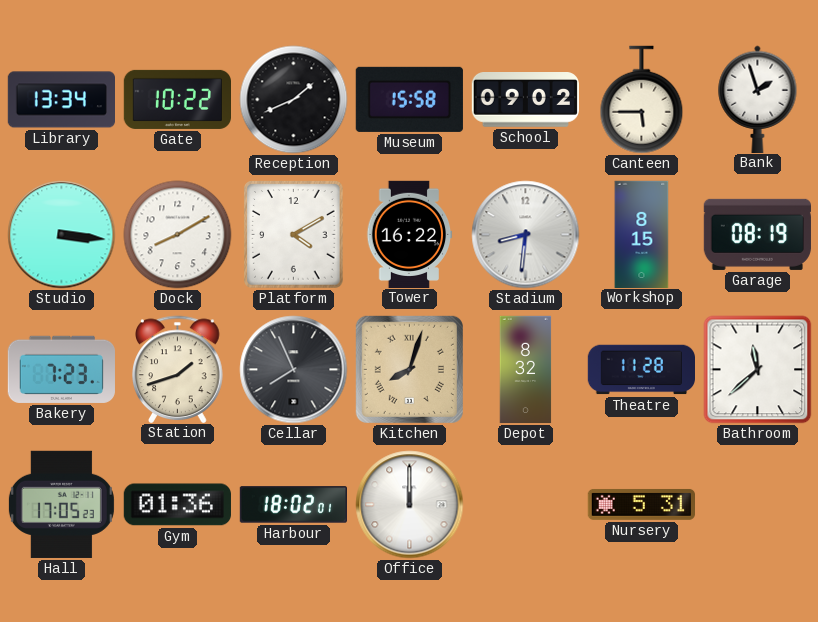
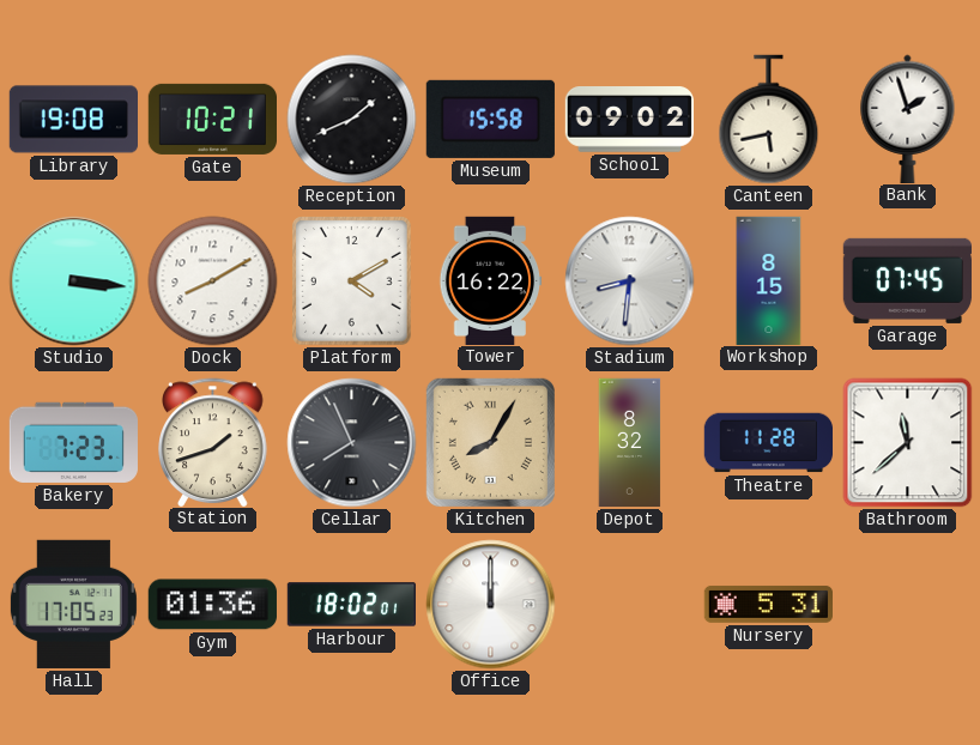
Library: 13:34 -> 19:08 (73, 120)
Gate: 10:22 -> 10:21 (212, 119)
Canteen: 5:45 -> 5:43 (769, 120)
Garage: 08:19 -> 07:45 (907, 280)
Kitchen: 8:03 -> 8:05 (490, 442)
